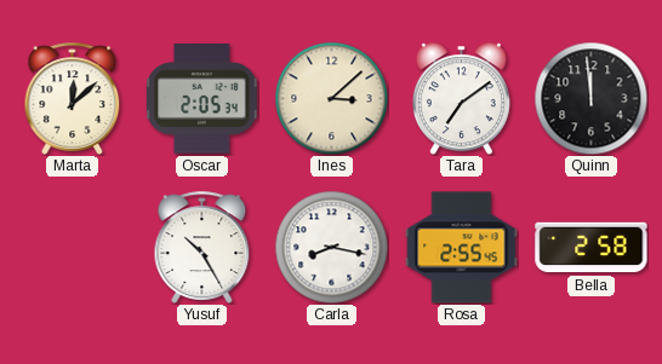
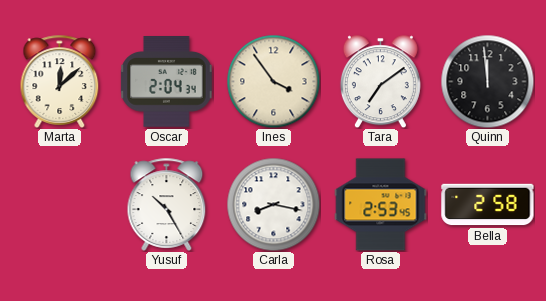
Oscar: 2:05 -> 2:04 (167, 82)
Ines: 3:08 -> 3:54 (273, 81)
Rosa: 2:55 -> 2:53 (381, 205)
